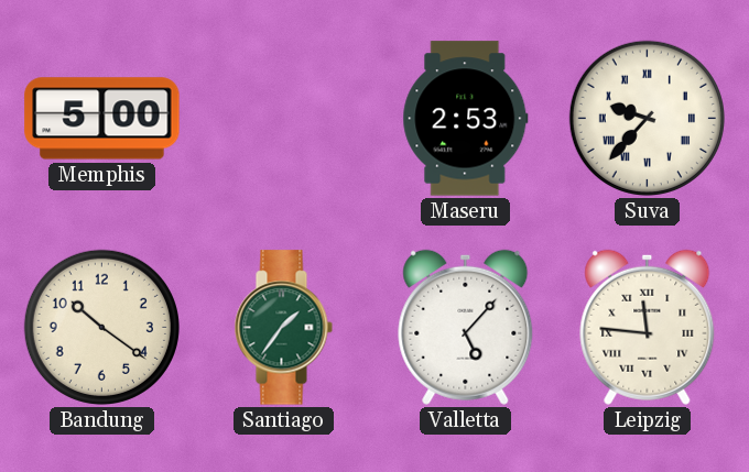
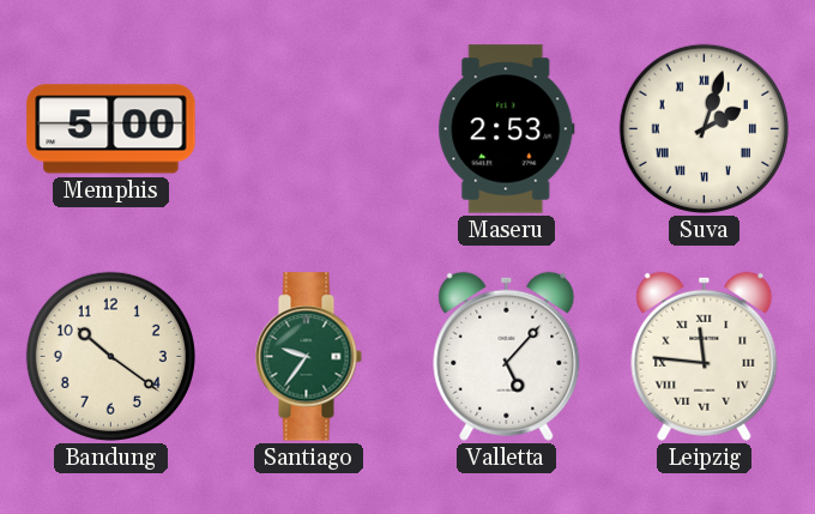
Suva: 9:37 -> 2:03 (704, 128)
Santiago: 1:36 -> 9:36 (308, 357)
